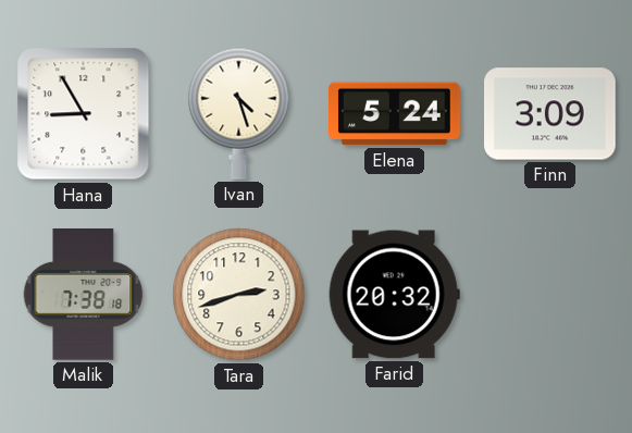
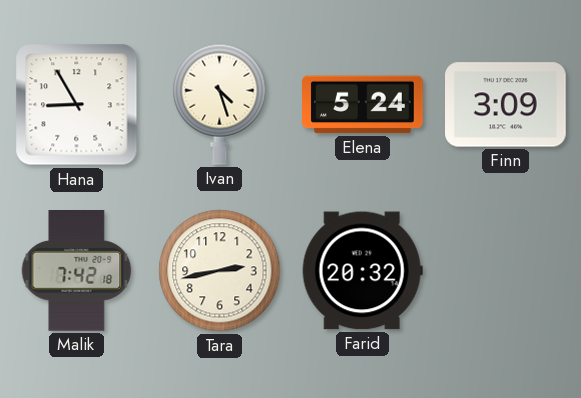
Malik: 7:38 -> 7:42 (77, 271)
Tara: 2:42 -> 2:43 (220, 271)
